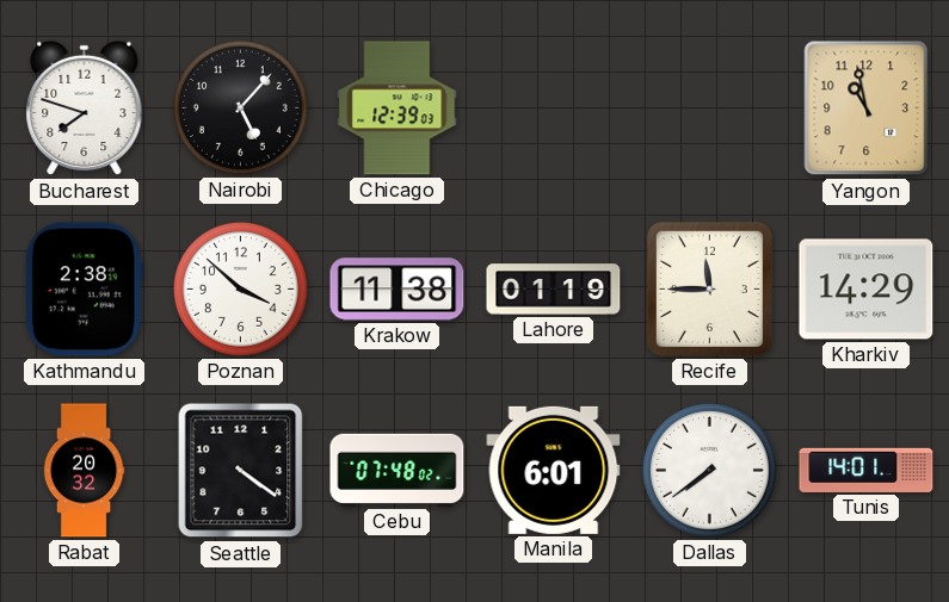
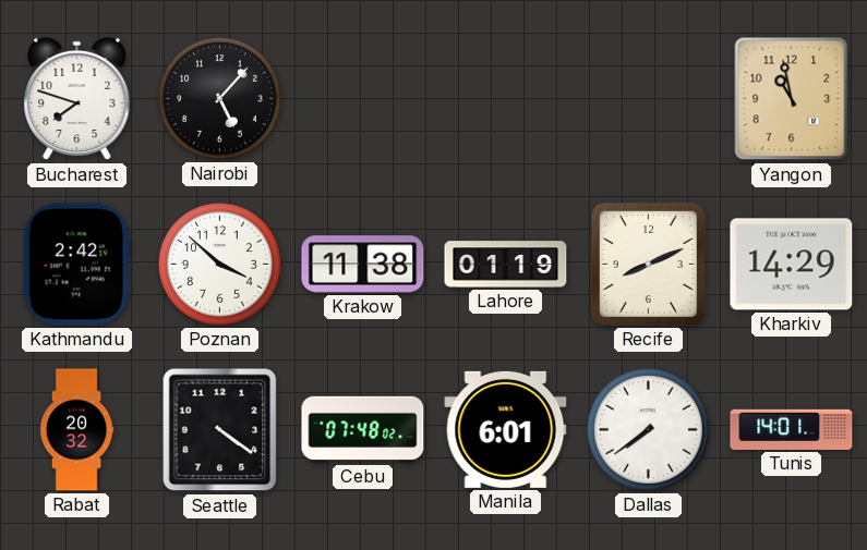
Chicago: 12:39 -> none (398, 108)
Kathmandu: 2:38 -> 2:42 (76, 265)
Recife: 11:45 -> 8:11 (648, 264)
